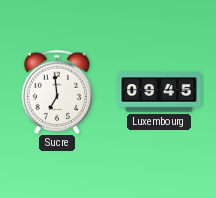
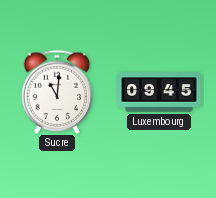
Sucre: 6:59 -> 11:01 (57, 91)
